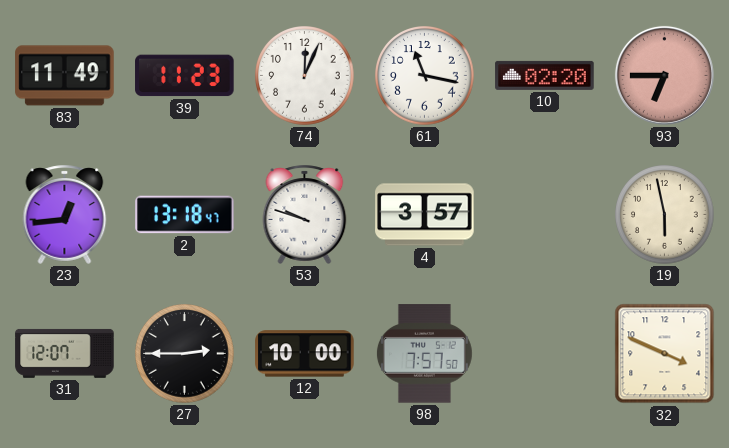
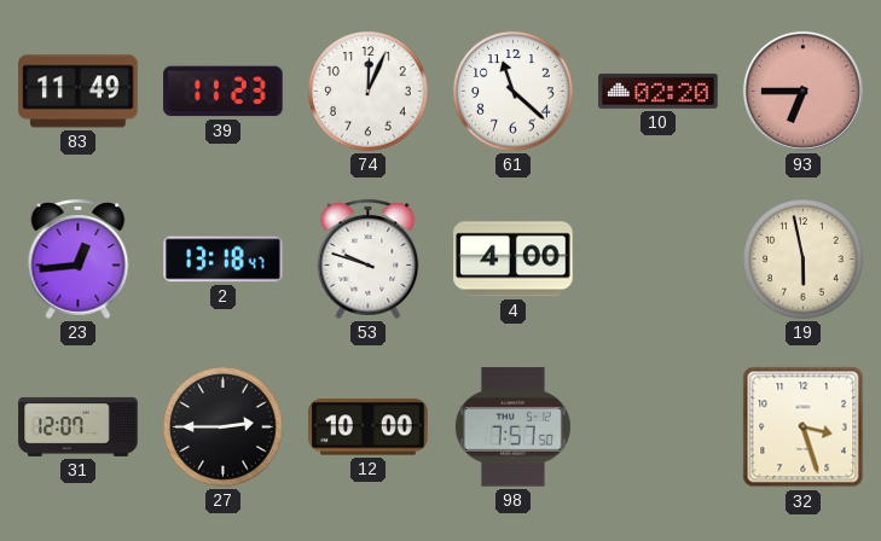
61: 11:17 -> 11:22 (514, 92)
4: 3:57 -> 4:00 (514, 260)
32: 3:49 -> 3:27 (804, 427)
